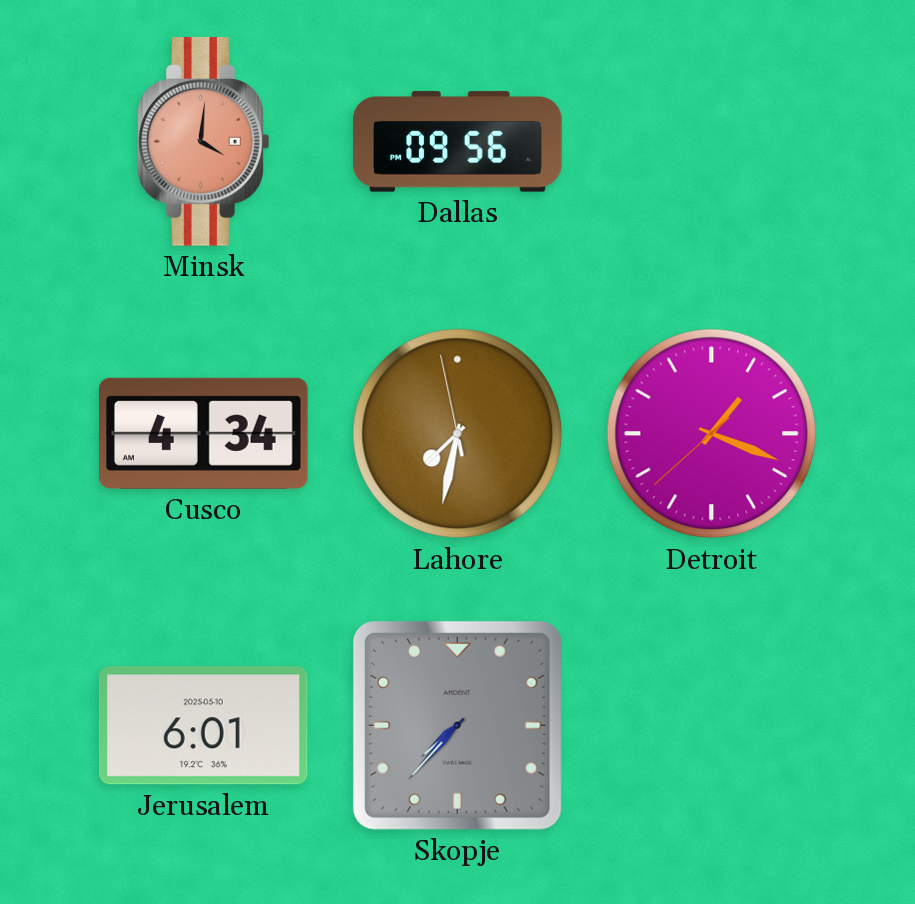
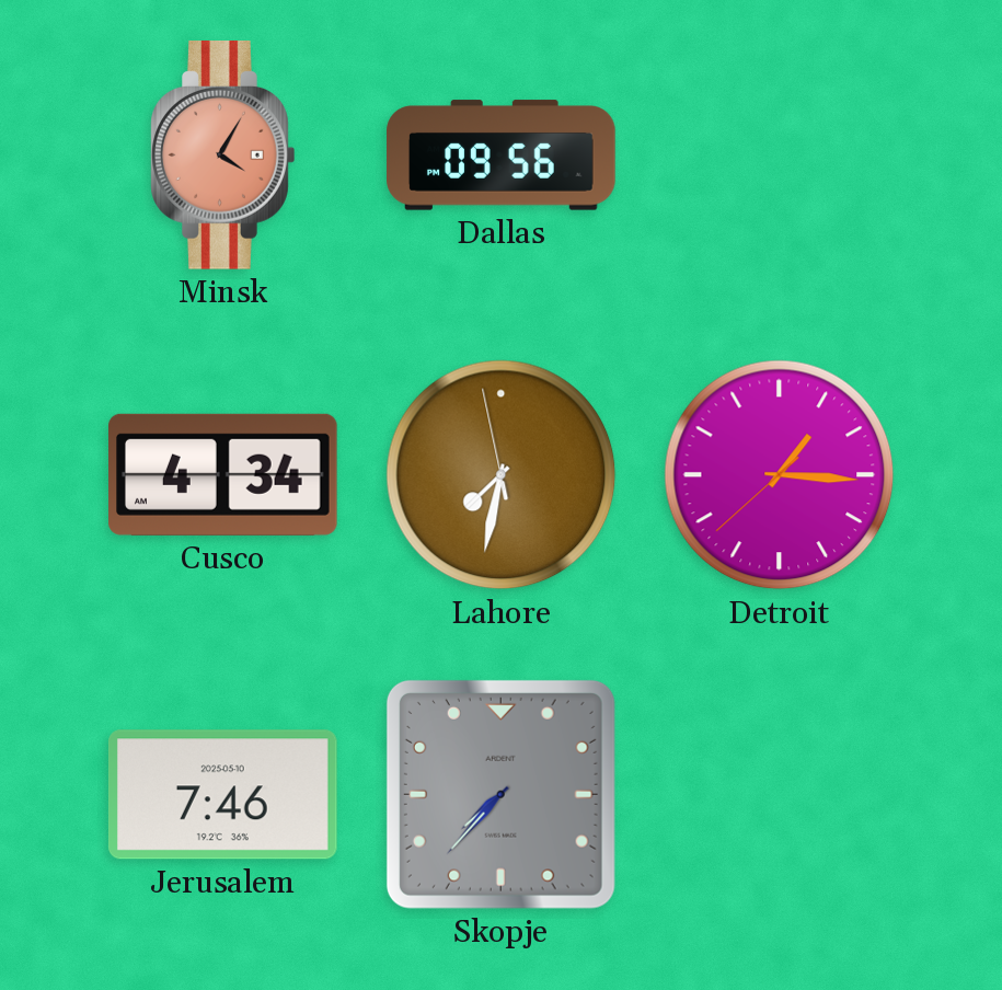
Minsk: 4:01 -> 4:05 (223, 156)
Detroit: 1:18 -> 1:15 (780, 475)
Jerusalem: 6:01 -> 7:46 (222, 795)
